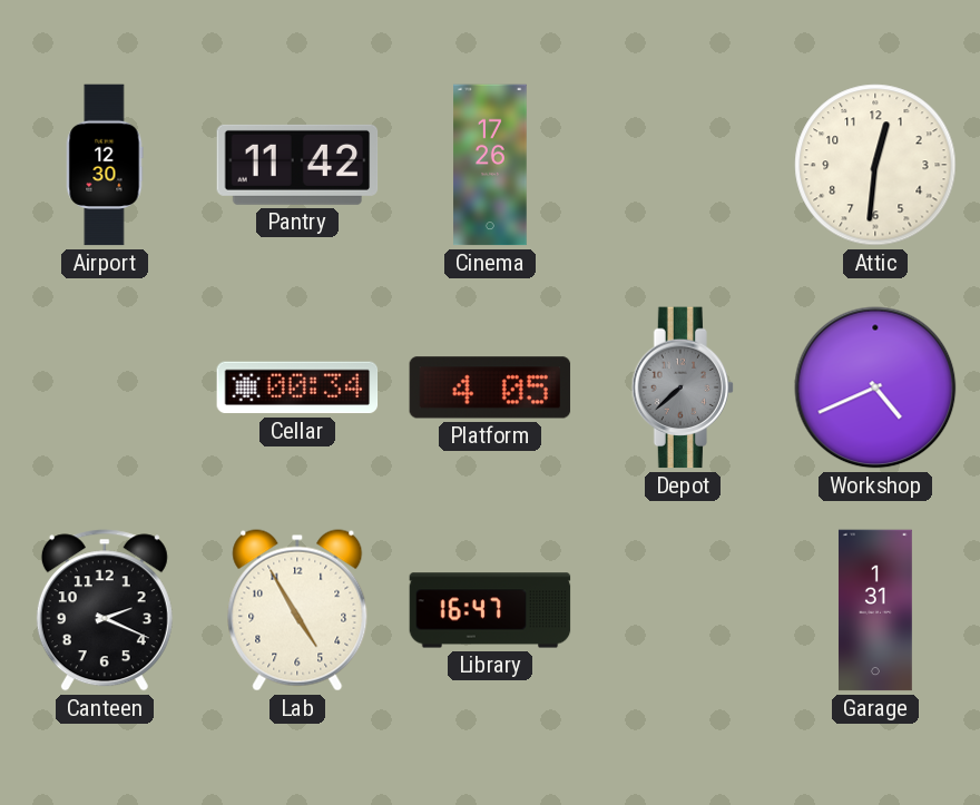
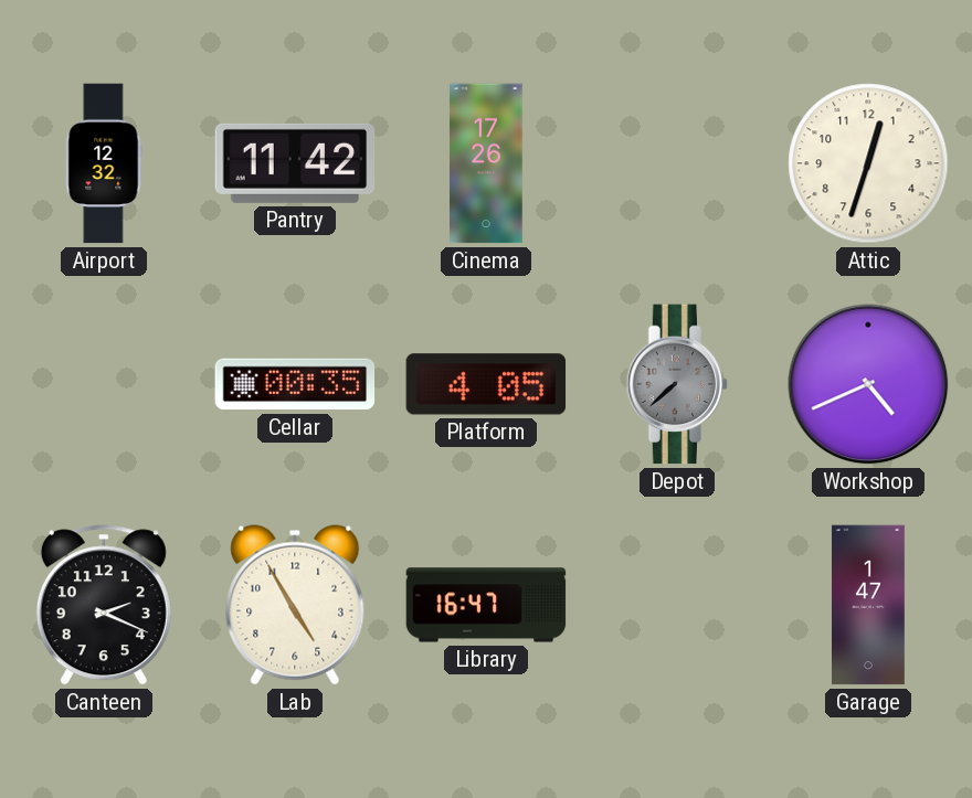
Airport: 12:30 -> 12:32 (104, 163)
Attic: 12:31 -> 12:33 (868, 163)
Cellar: 00:34 -> 00:35 (295, 384)
Garage: 1:31 -> 1:47 (868, 605)
